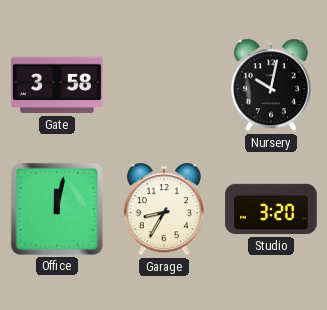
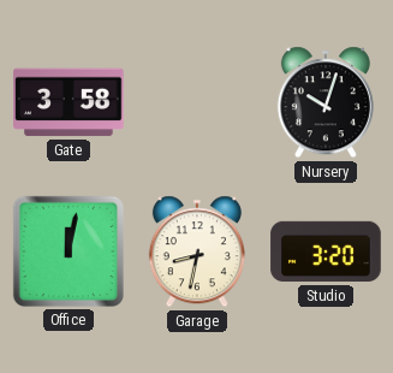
Nursery: 10:02 -> 10:03 (326, 102)
Garage: 8:35 -> 8:32 (197, 251)
